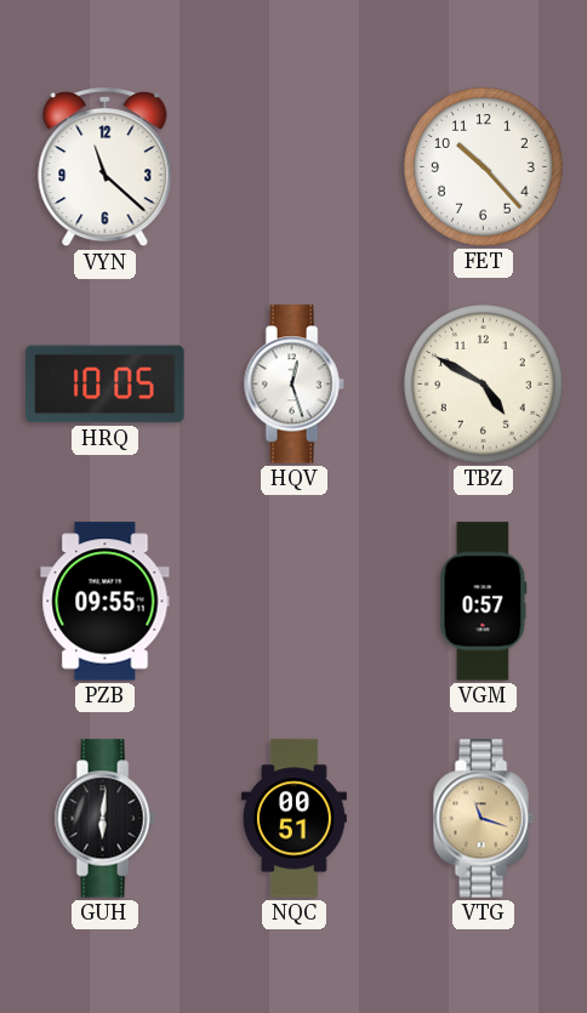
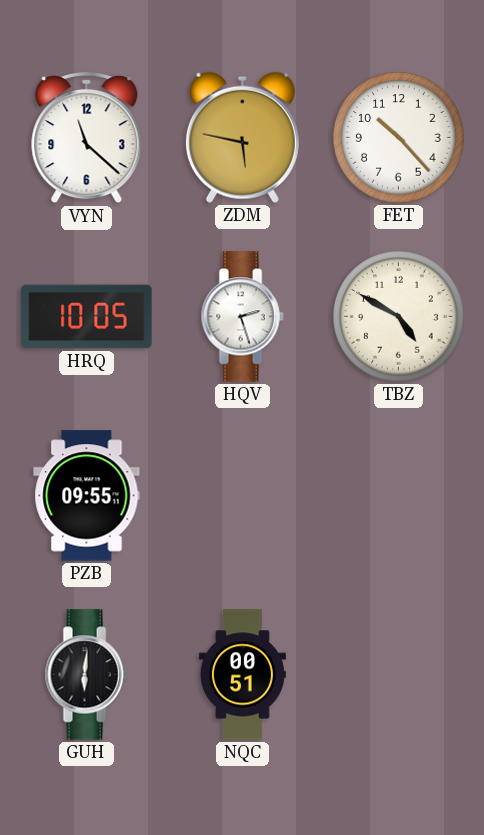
ZDM: none -> 5:47 (242, 137)
HQV: 12:27 -> 2:27 (242, 317)
VGM: 0:57 -> none (484, 602)
VTG: 11:18 -> none (483, 819)
